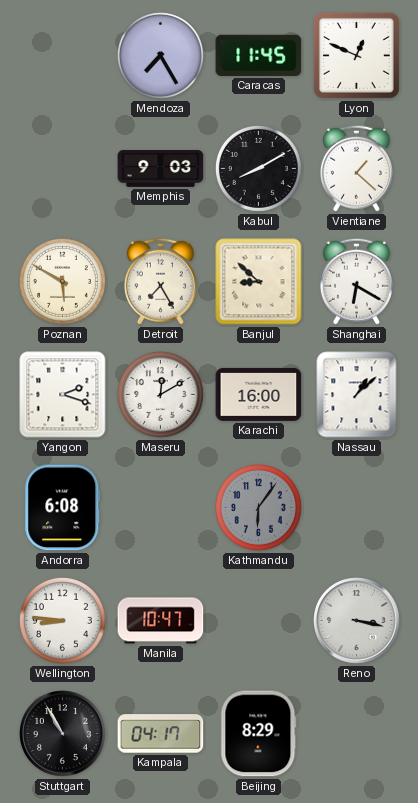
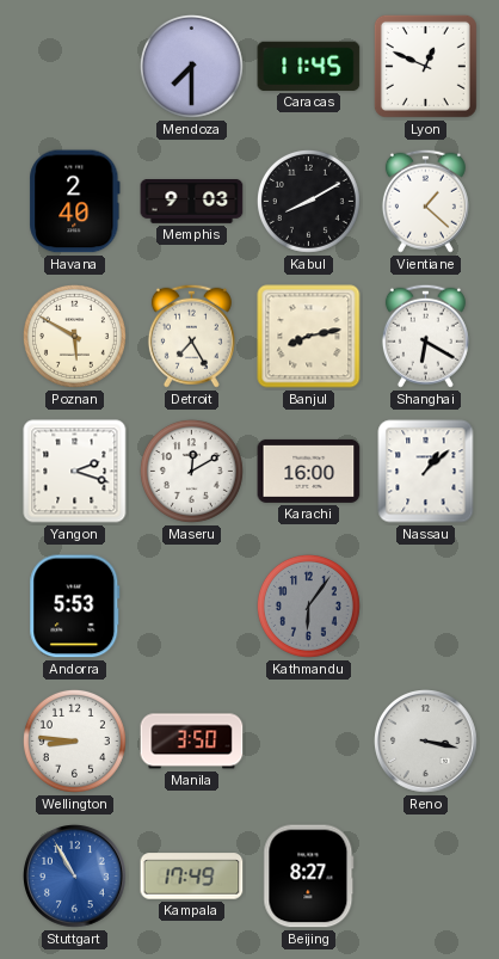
Mendoza: 7:25 -> 7:30 (191, 66)
Havana: none -> 2:40 (75, 202)
Banjul: 8:52 -> 8:13 (309, 337)
Andorra: 6:08 -> 5:53 (75, 607)
Manila: 10:47 -> 3:50 (192, 742)
Stuttgart dial: black -> blue (75, 877)
Kampala: 04:17 -> 17:49 (192, 877)
Beijing: 8:29 -> 8:27 (309, 877)
